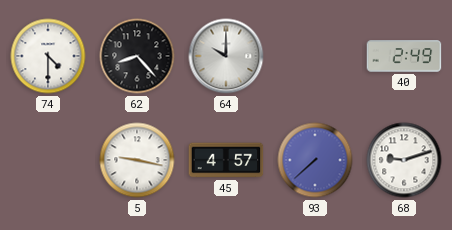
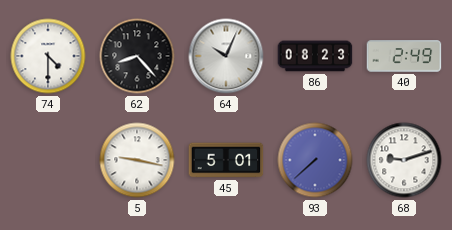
64: 10:00 -> 10:04 (226, 56)
86: none -> 08:23 (315, 56)
45: 4:57 -> 5:01 (226, 160)
